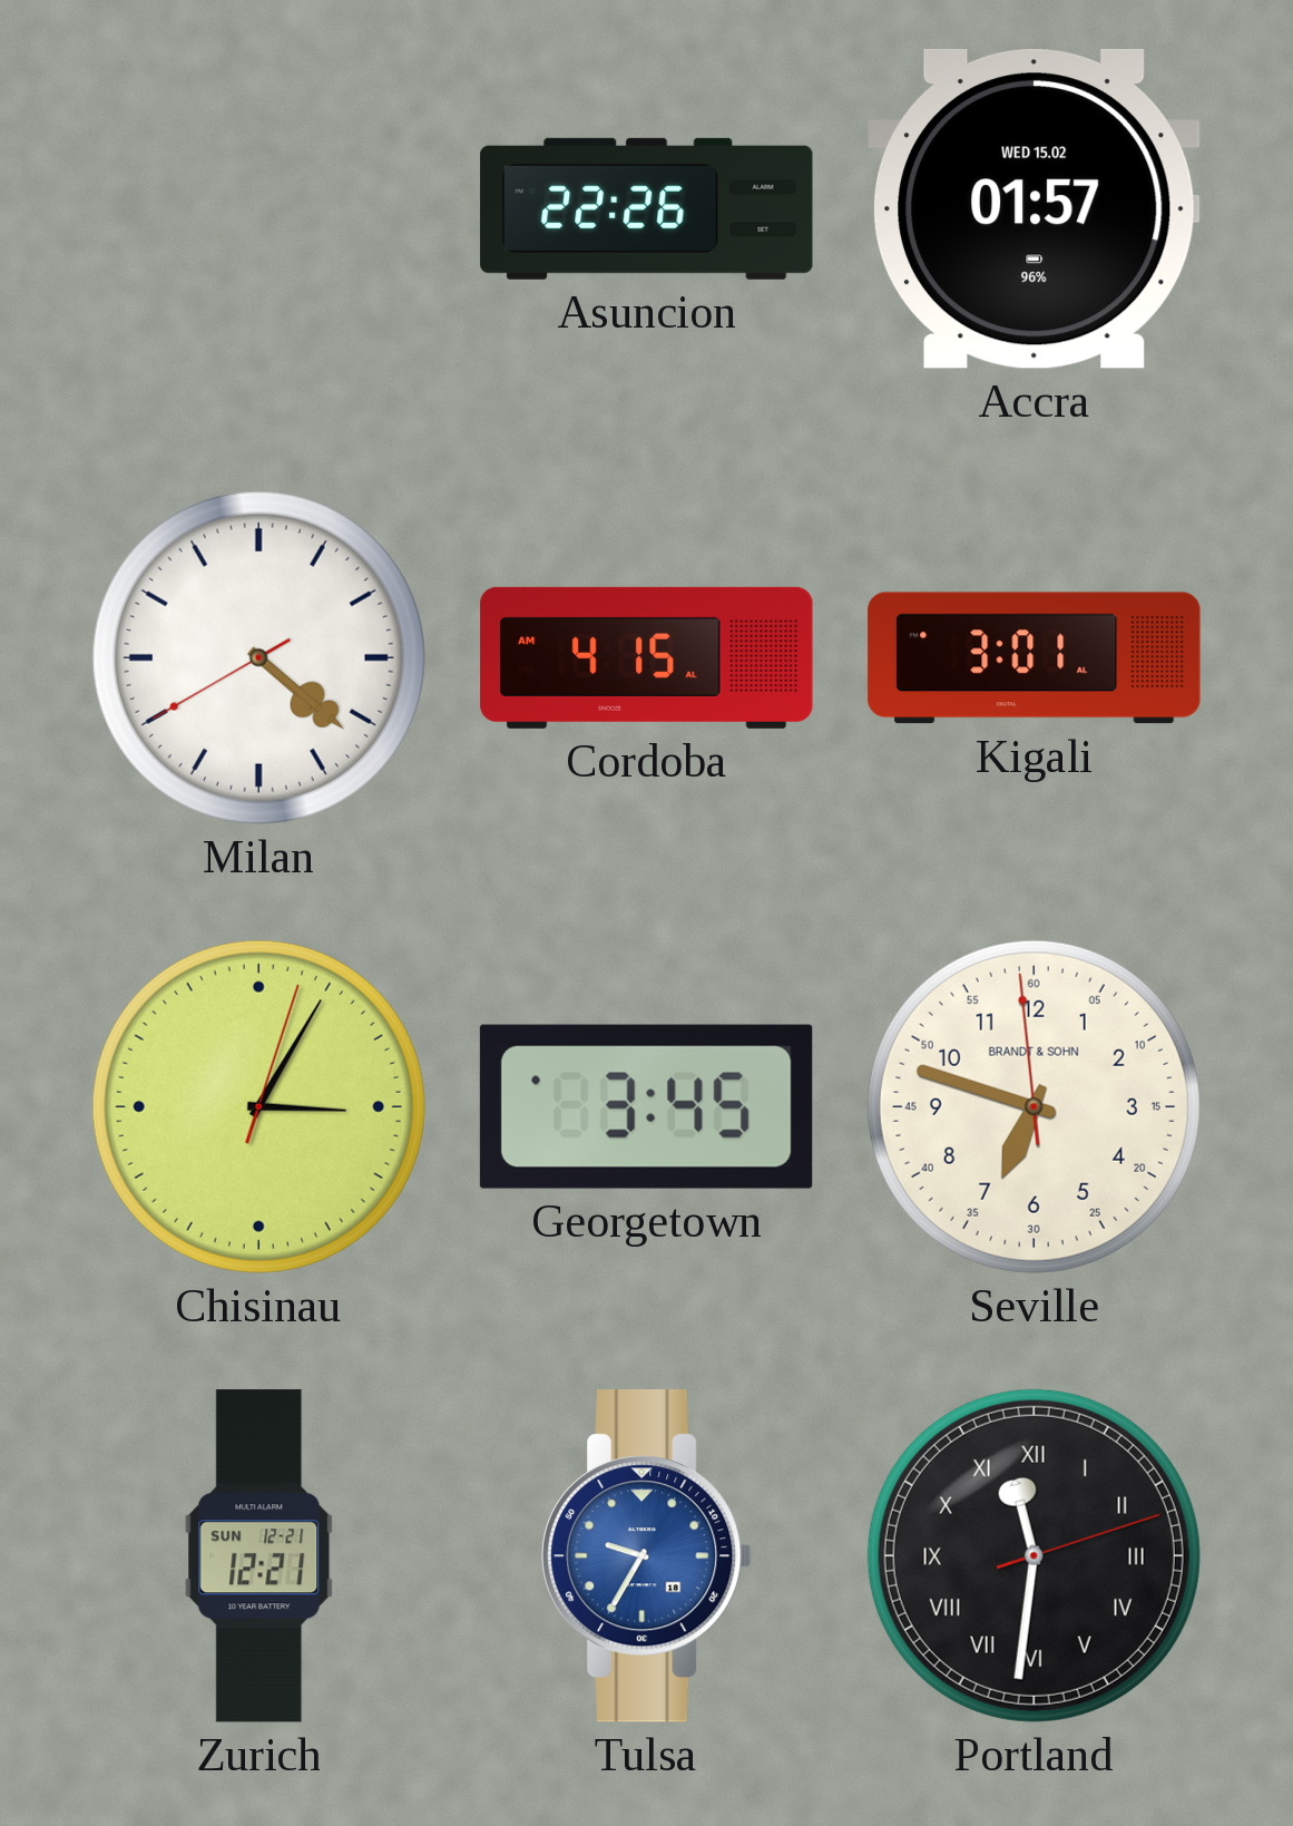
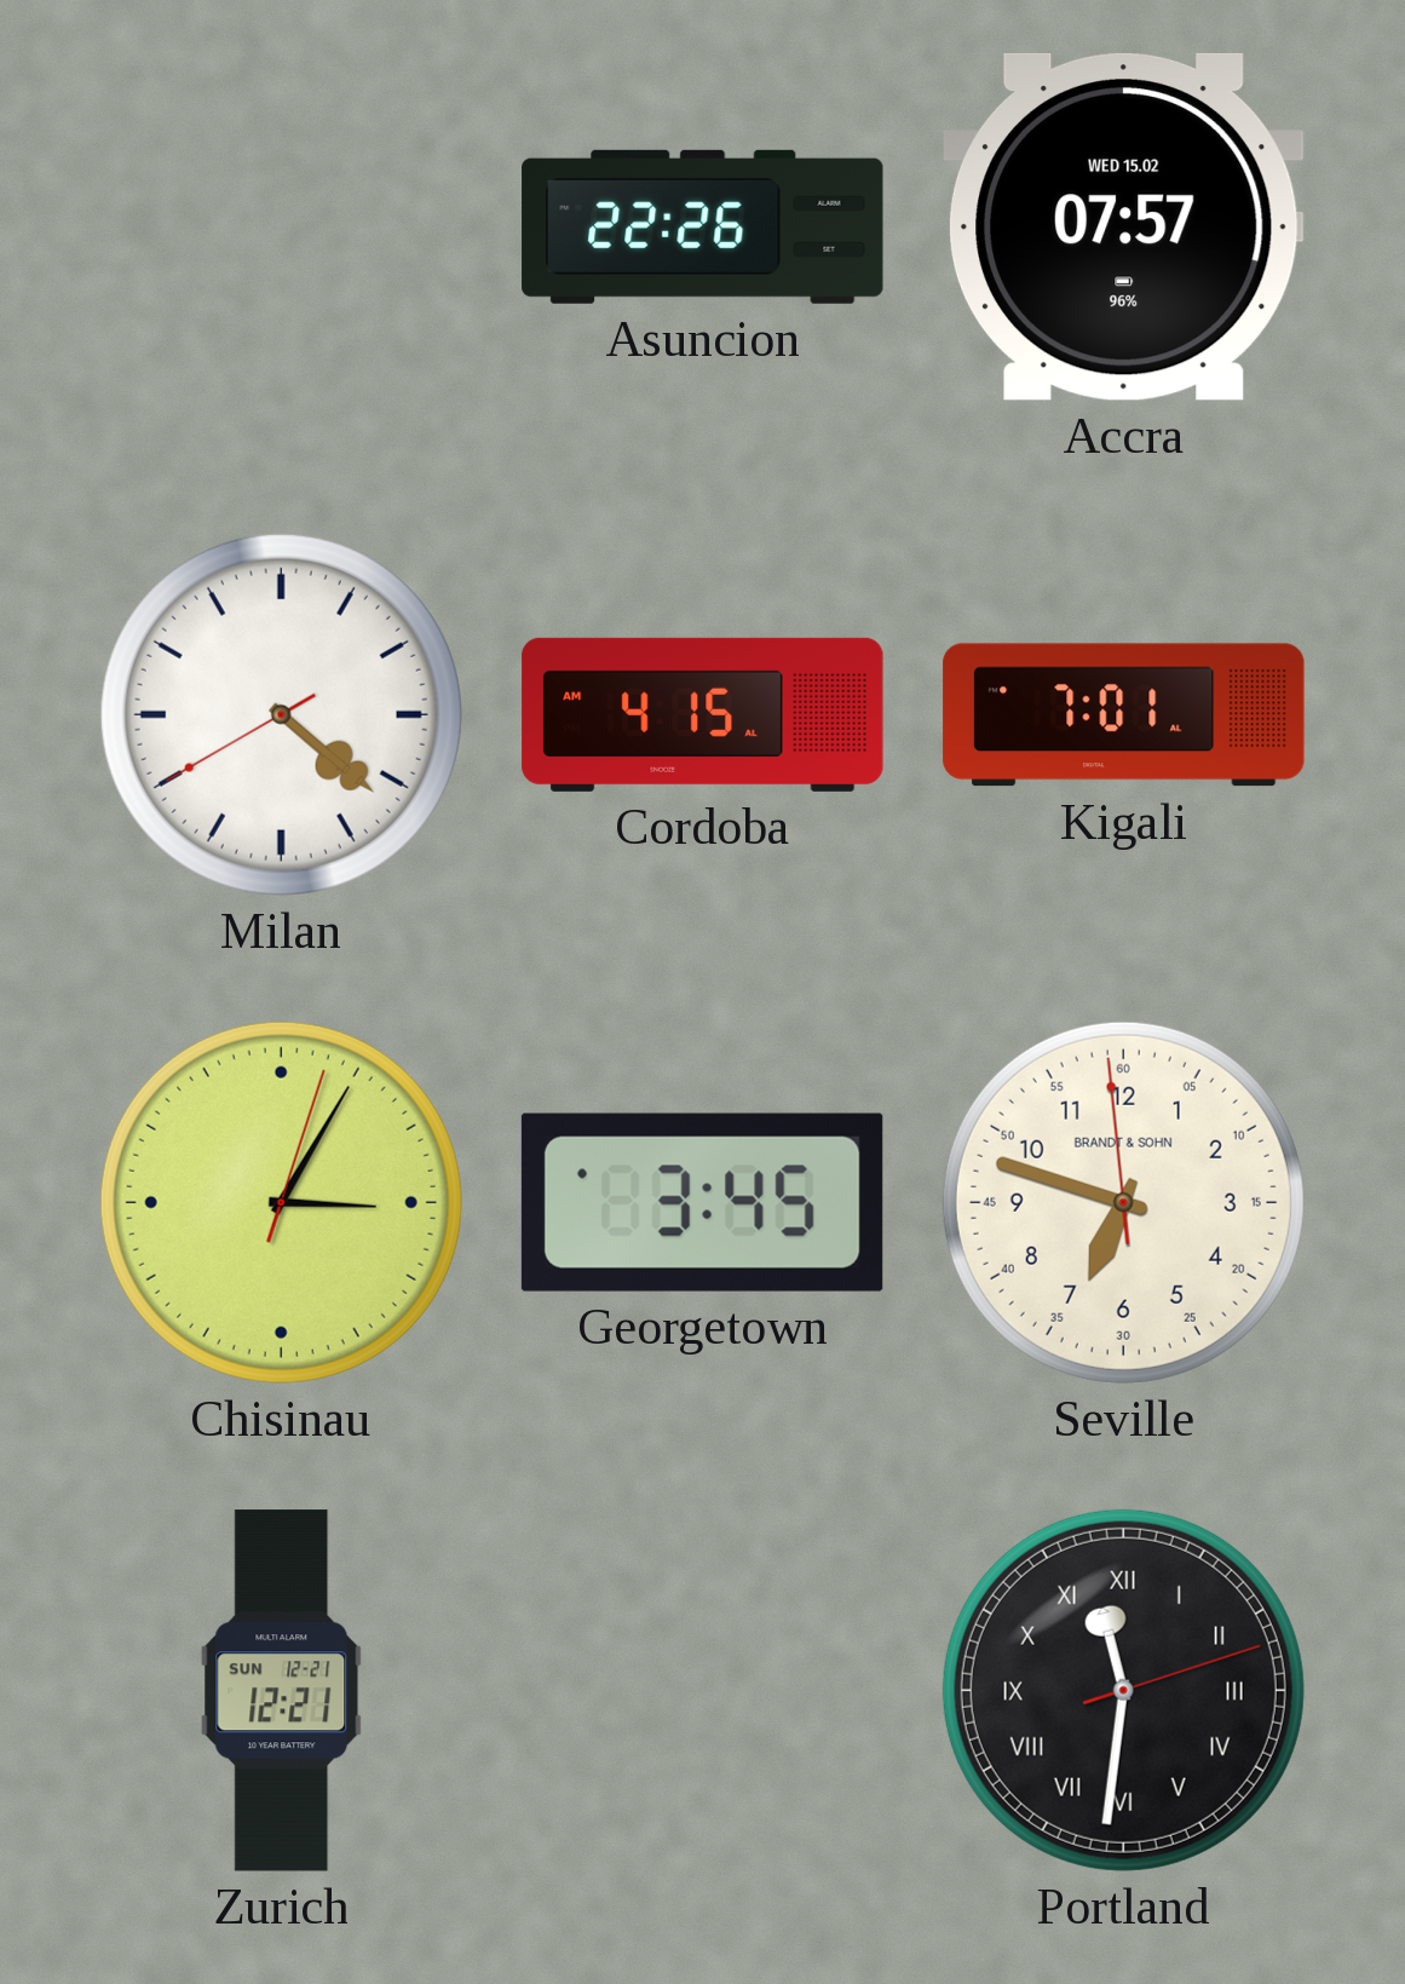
Accra: 01:57 -> 07:57 (1123, 226)
Kigali: 3:01 -> 7:01 (1124, 715)
Tulsa: 9:35 -> none (647, 1556)
